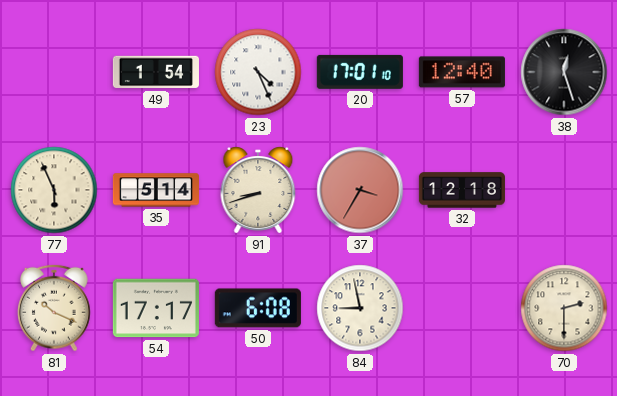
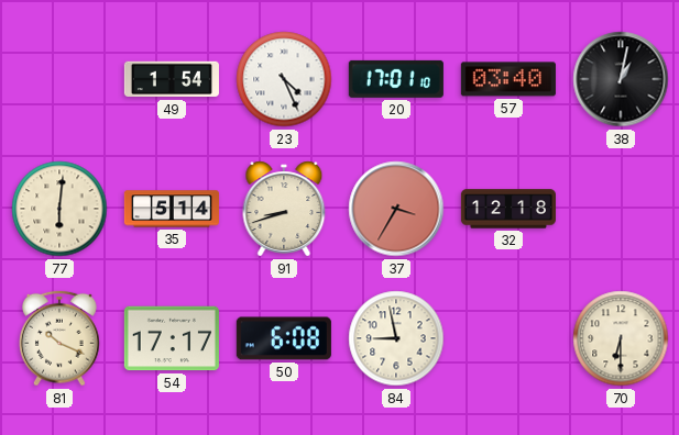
57: 12:40 -> 03:40 (508, 79)
38: 12:27 -> 1:02 (621, 79)
77: 5:56 -> 6:01 (59, 209)
70: 2:30 -> 6:30 (621, 338)
